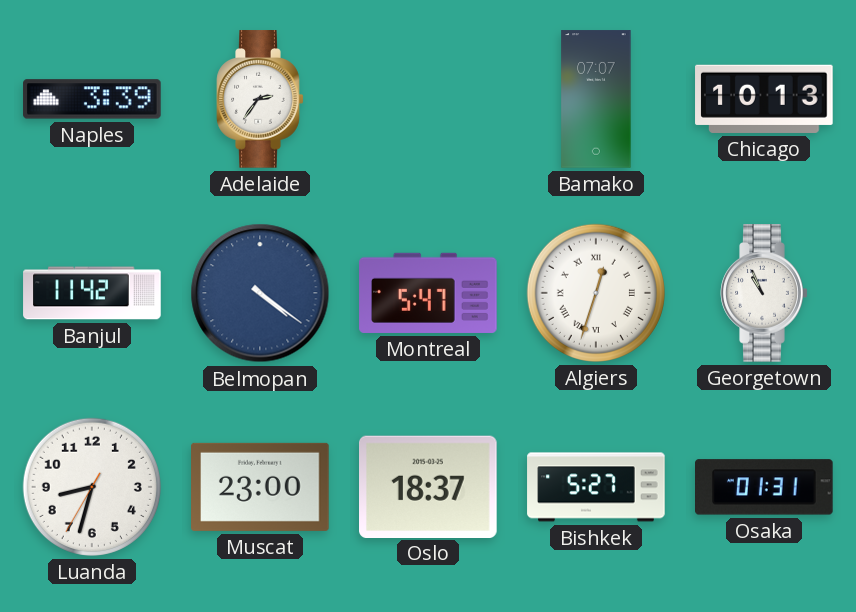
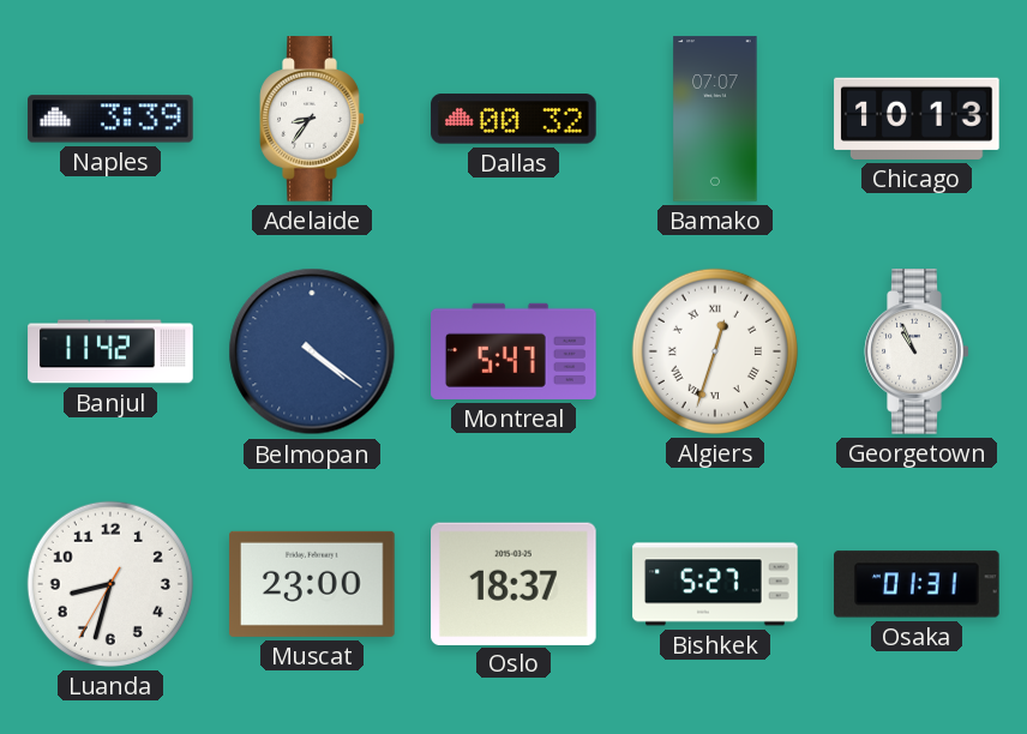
Adelaide: 2:36 -> 8:36 (312, 119)
Dallas: none -> 00:32 (513, 119)
